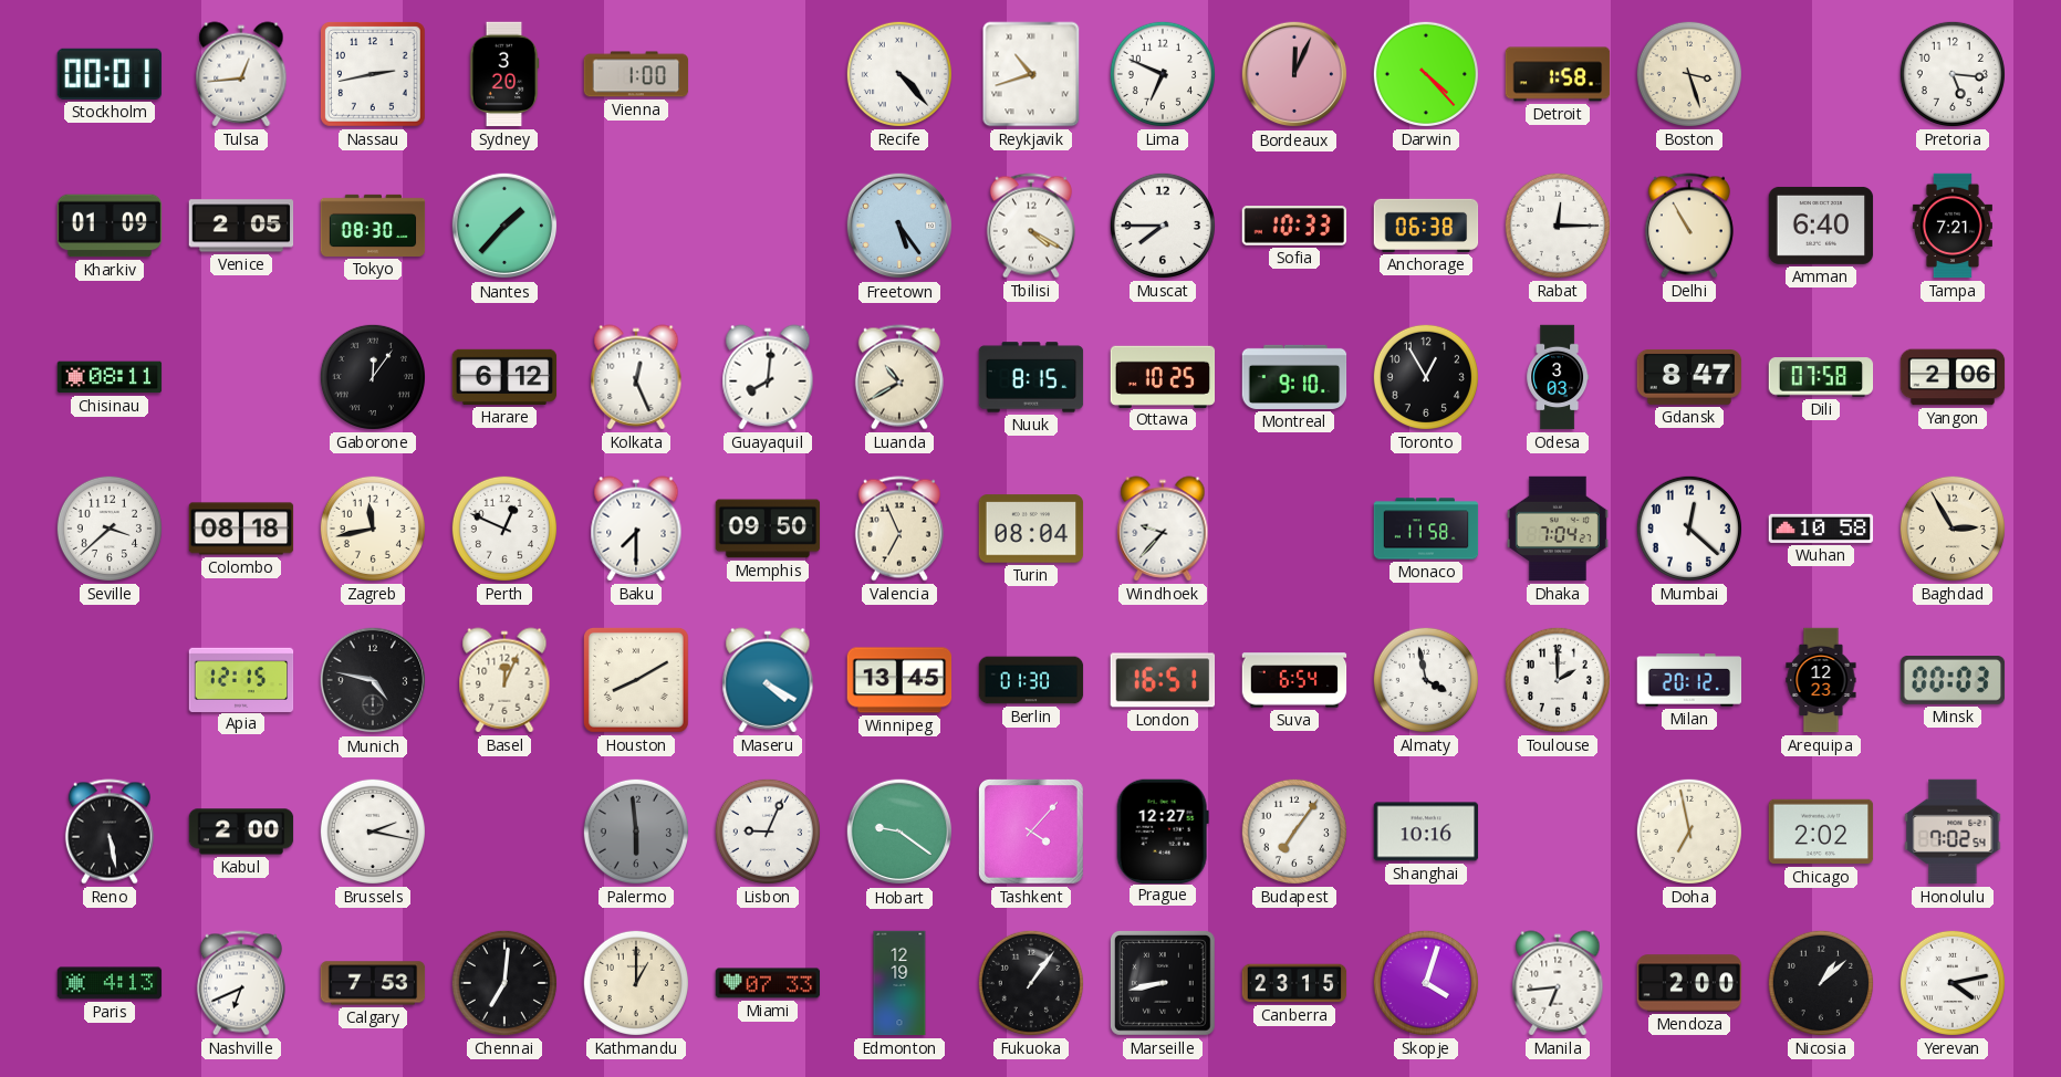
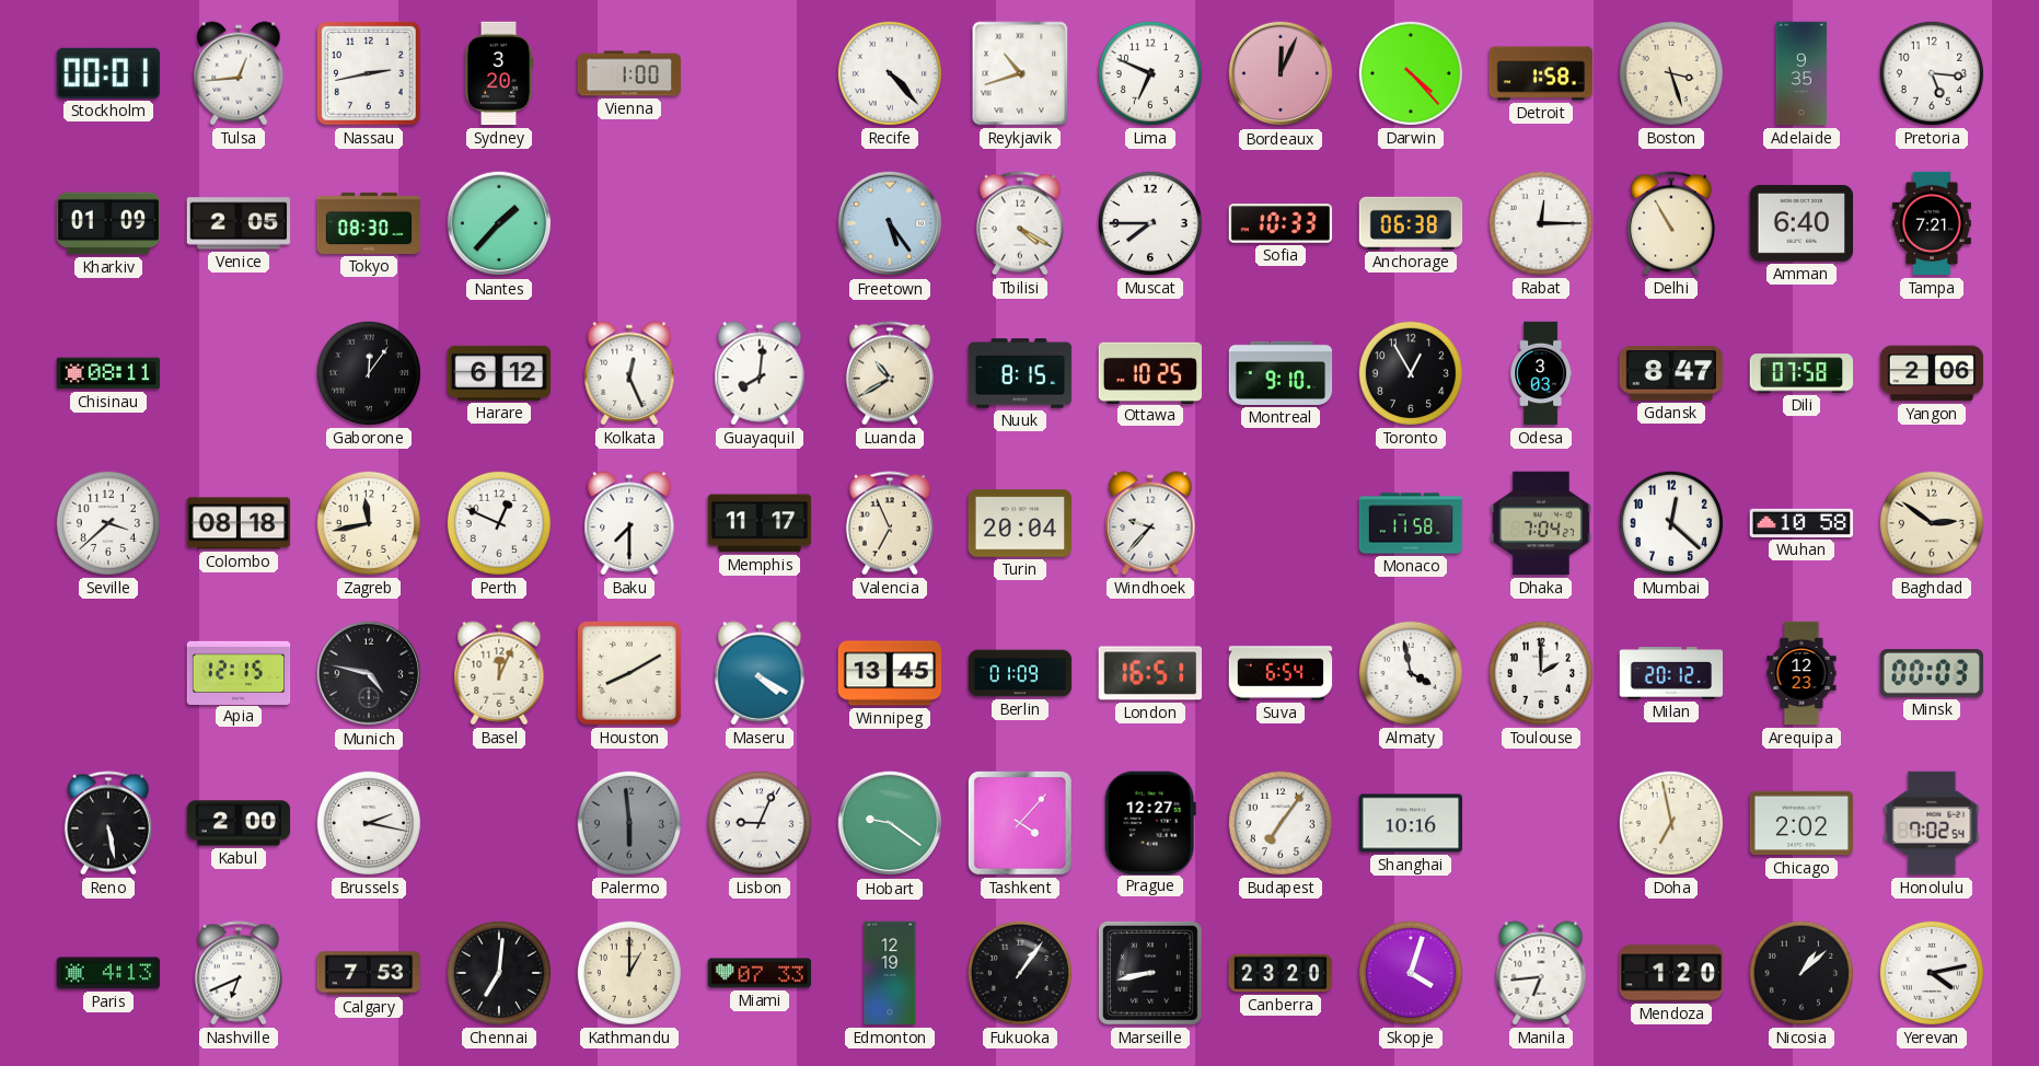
Adelaide: none -> 9:35 (1801, 73)
Memphis: 09:50 -> 11:17 (760, 523)
Turin: 08:04 -> 20:04 (1020, 523)
Baghdad: 2:55 -> 2:51 (1932, 523)
Berlin: 01:30 -> 01:09 (1020, 673)
Canberra: 23:15 -> 23:20 (1281, 973)
Mendoza: 2:00 -> 1:20 (1671, 973)
